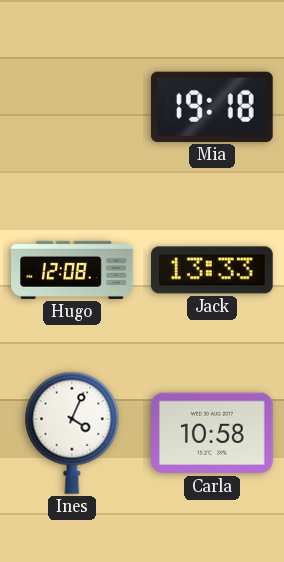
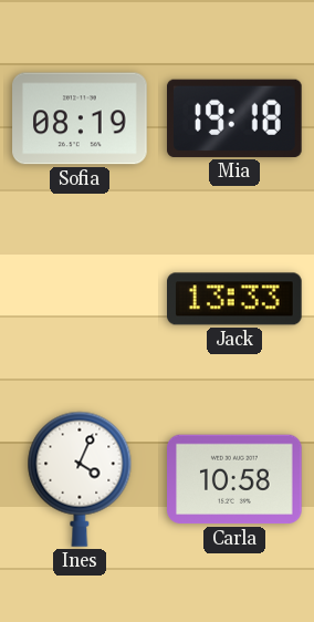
Sofia: none -> 08:19 (80, 118)
Hugo: 12:08 -> none (72, 270)
